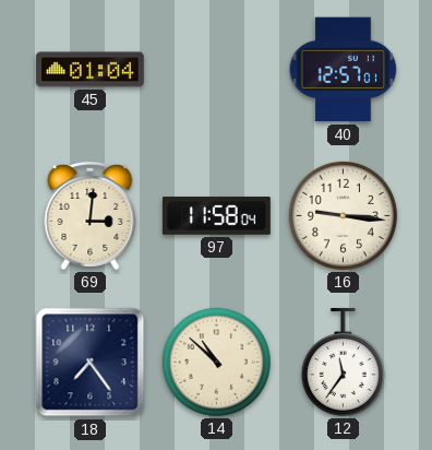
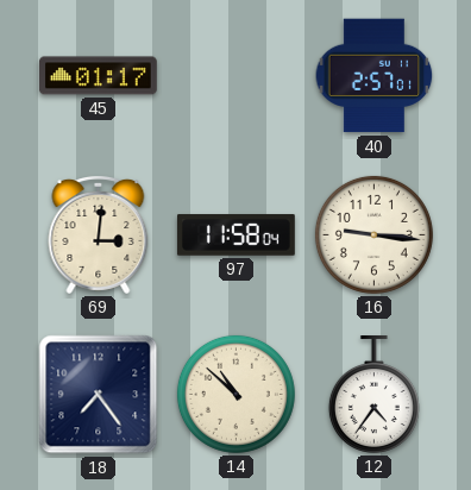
45: 01:04 -> 01:17 (98, 76)
40: 12:57 -> 2:57 (375, 76)
12: 11:36 -> 4:36 (373, 395)
